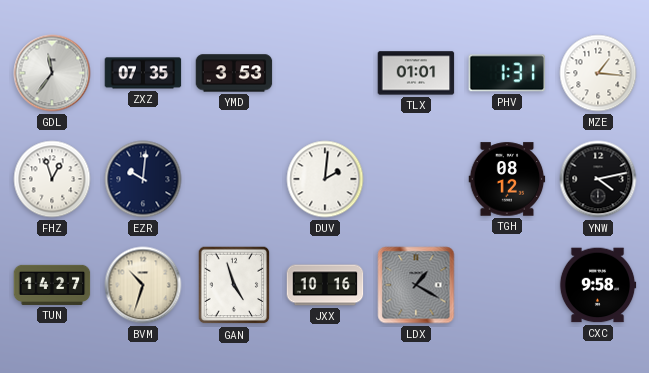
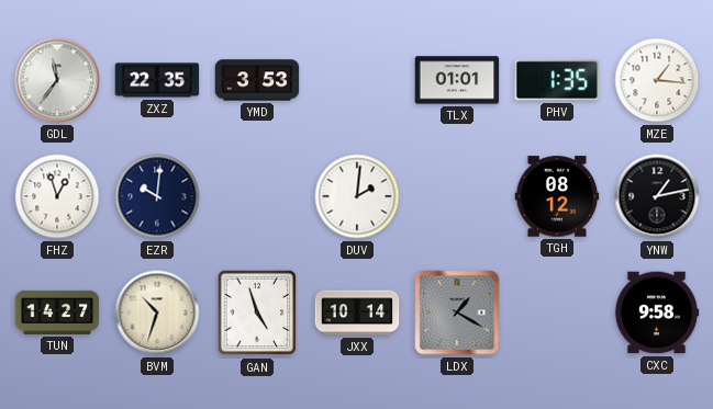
ZXZ: 07:35 -> 22:35 (157, 80)
PHV: 1:31 -> 1:35 (557, 80)
YNW: 4:13 -> 1:13 (657, 196)
JXX: 10:16 -> 10:14 (357, 313)
